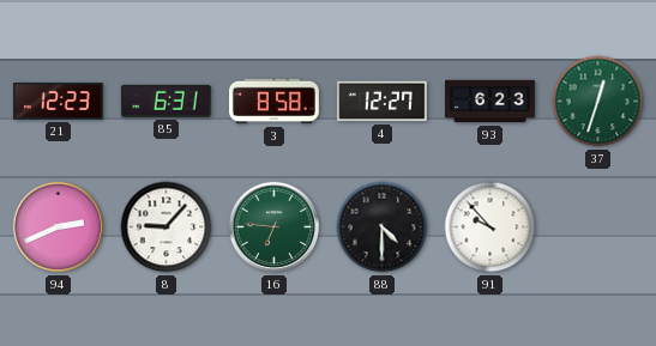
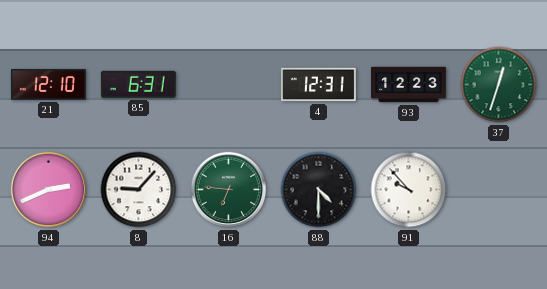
21: 12:23 -> 12:10 (48, 85)
3: 8:58 -> none (273, 102)
4: 12:27 -> 12:31 (318, 85)
93: 6:23 -> 12:23 (409, 85)
